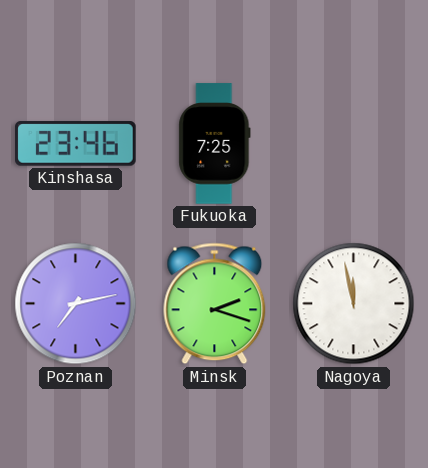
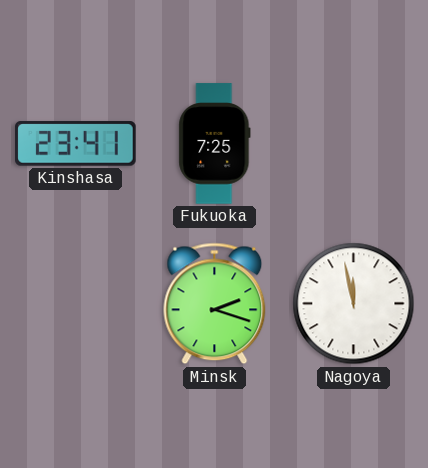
Kinshasa: 23:46 -> 23:41 (76, 144)
Poznan: 7:13 -> none (76, 304)
